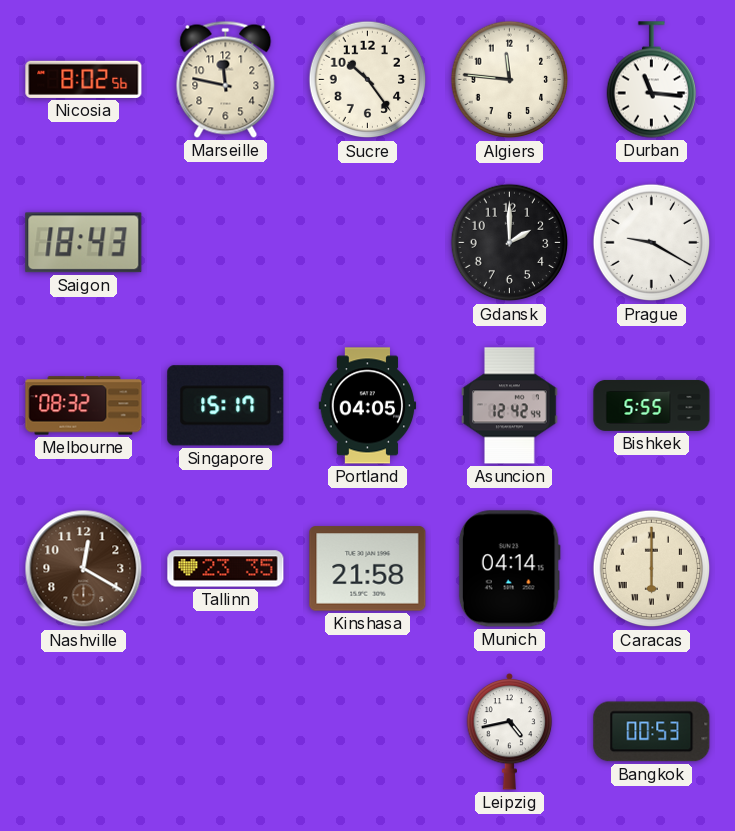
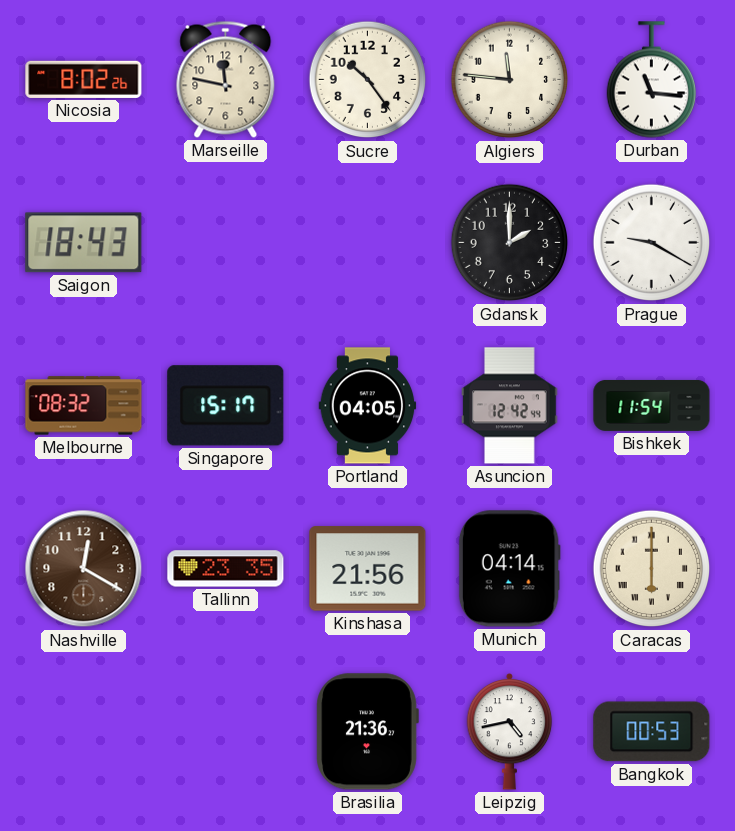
Nicosia: 8:02:56 -> 8:02:26 (84, 79)
Bishkek: 5:55 -> 11:54 (652, 405)
Kinshasa: 21:58 -> 21:56 (368, 569)
Brasilia: none -> 21:36 (367, 732)
